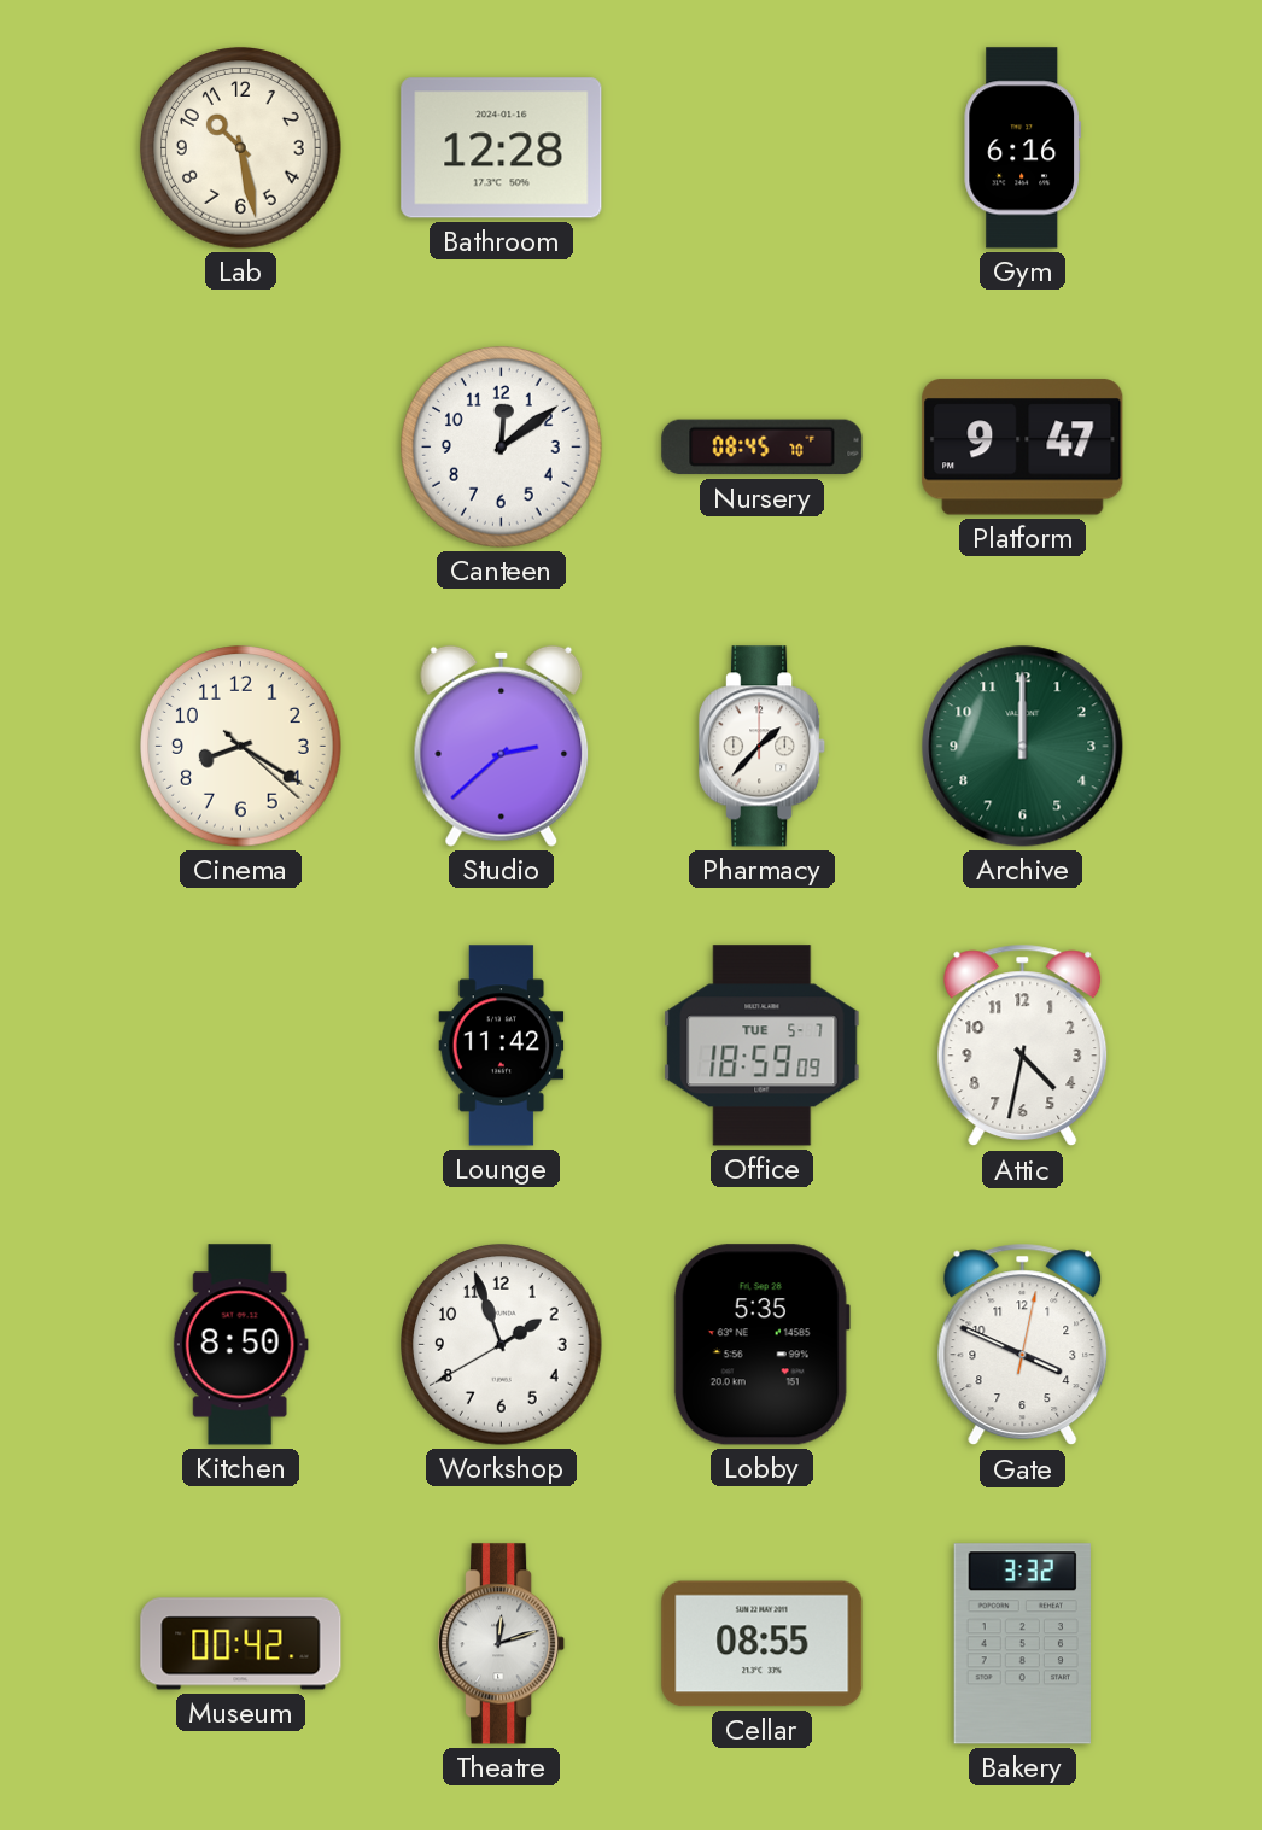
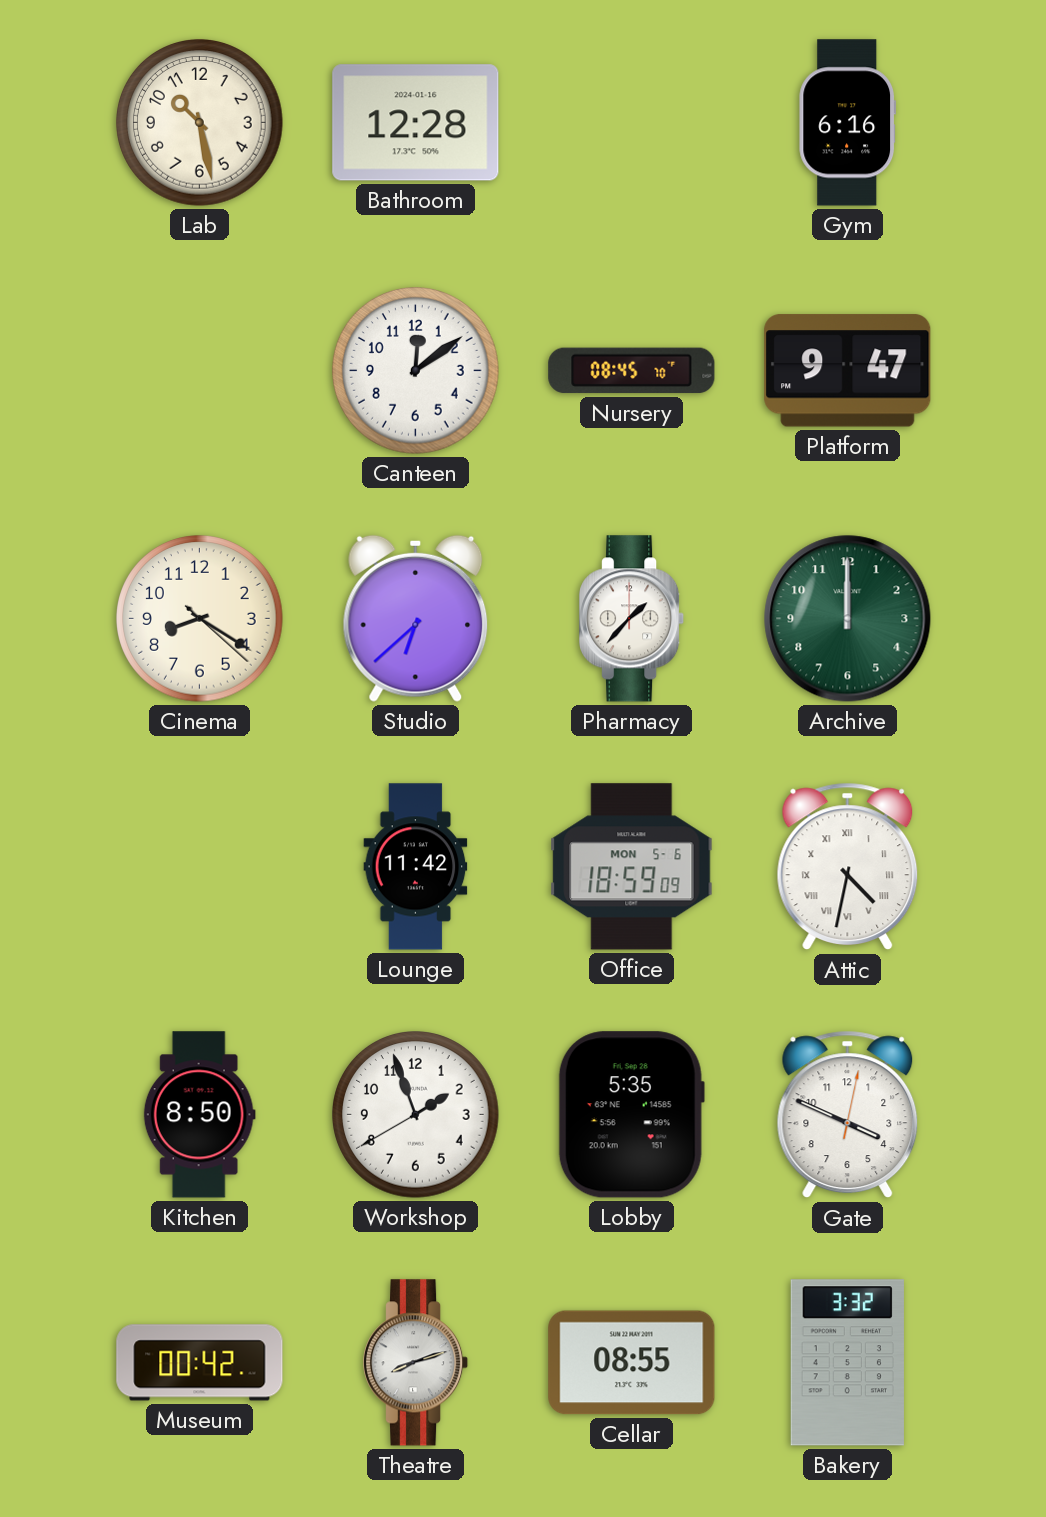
Studio: 2:38 -> 6:38 (416, 618)
Office date: TUE 5-7 -> MON 5-6 (632, 867)
Attic numerals: Arabic -> Roman (848, 867)
Theatre: 12:12 -> 8:12 (417, 1363)
